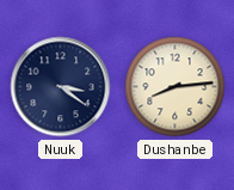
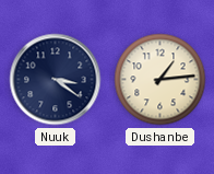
Dushanbe: 8:14 -> 1:14 (160, 80)
